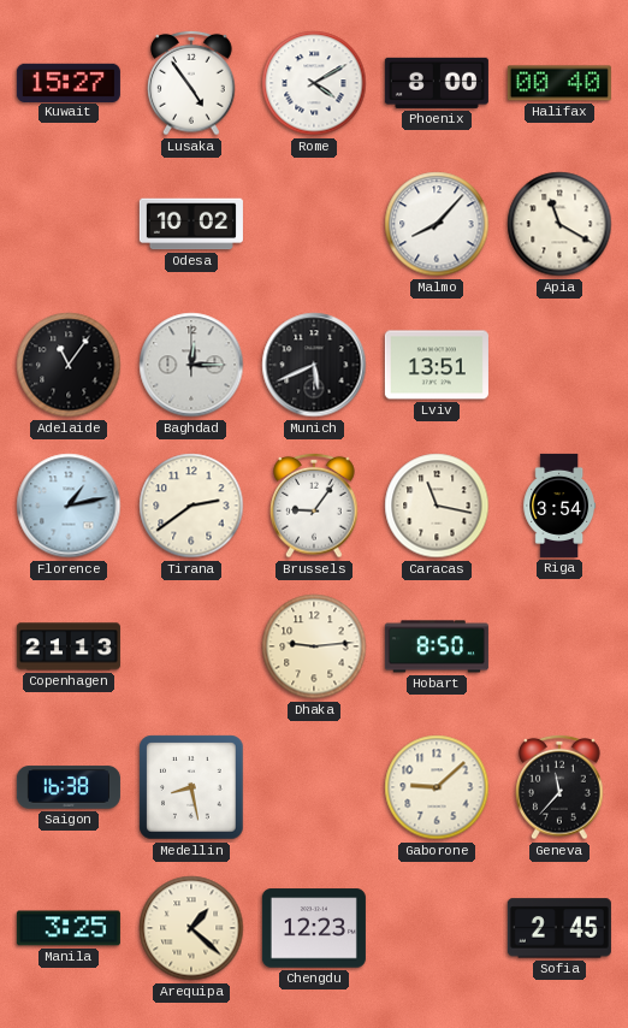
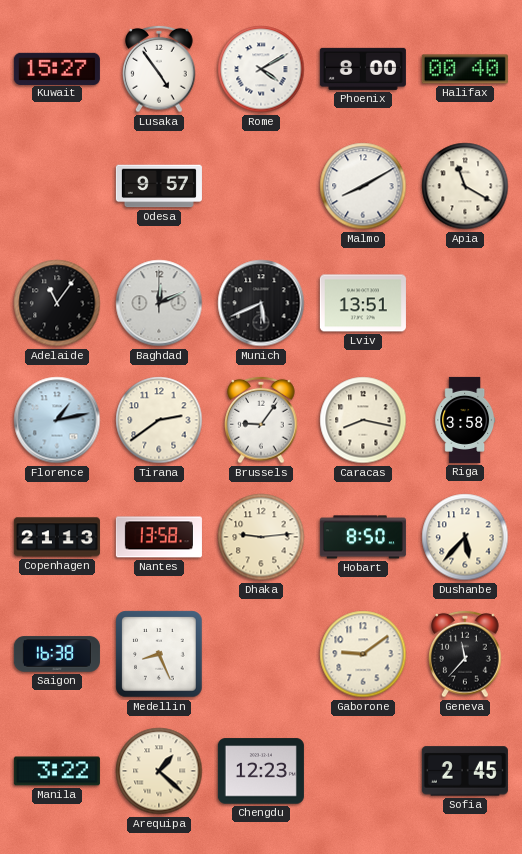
Odesa: 10:02 -> 9:57 (159, 186)
Malmo: 8:07 -> 8:10 (363, 186)
Baghdad: 12:15 -> 12:11 (159, 303)
Caracas: 11:17 -> 8:17 (363, 420)
Riga: 3:54 -> 3:58 (465, 420)
Nantes: none -> 13:58 (159, 537)
Dushanbe: none -> 5:37 (465, 537)
Medellin: 8:28 -> 8:26 (159, 654)
Gaborone: 9:08 -> 9:09 (363, 654)
Manila: 3:25 -> 3:22 (57, 771)
